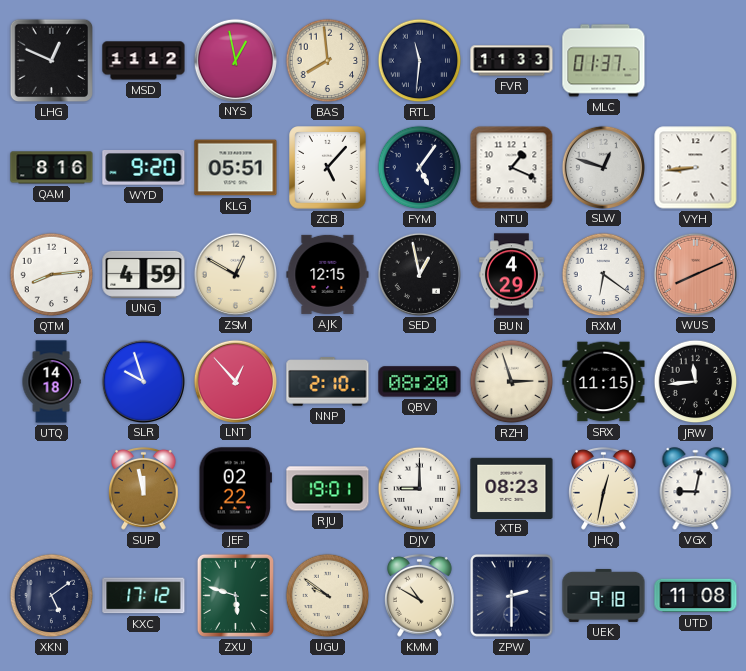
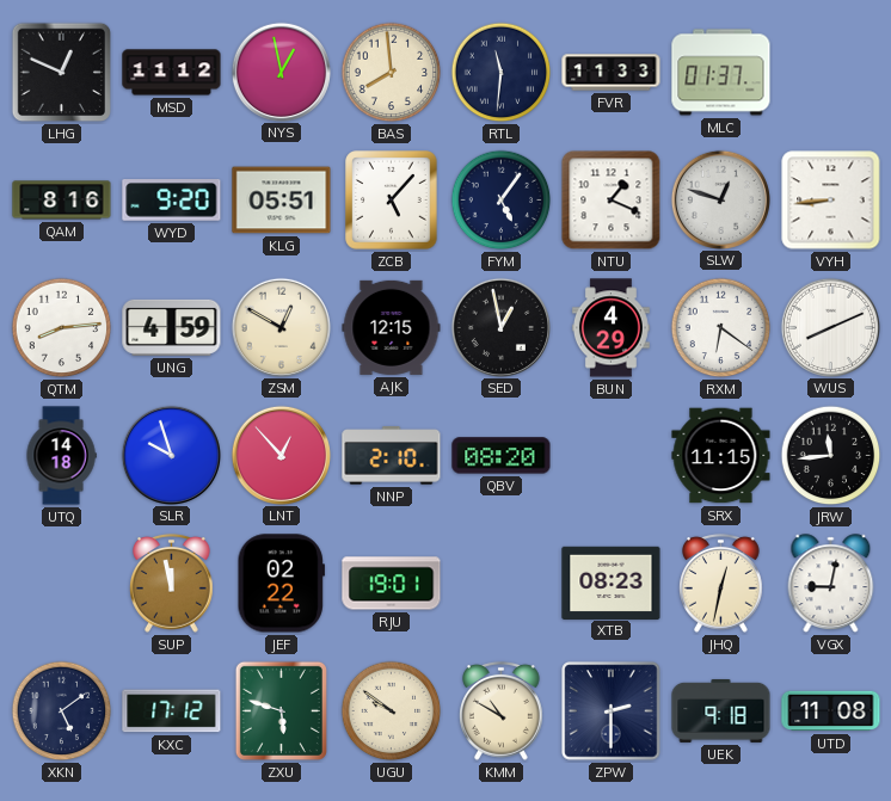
WUS dial: salmon -> white (830, 327)
RZH: 2:57 -> none (512, 382)
DJV: 9:00 -> none (420, 489)
